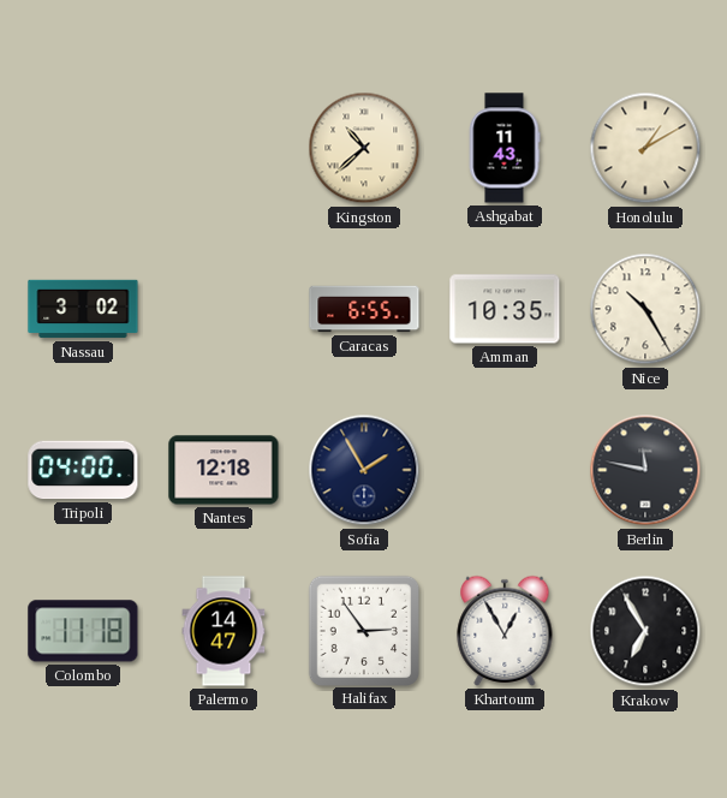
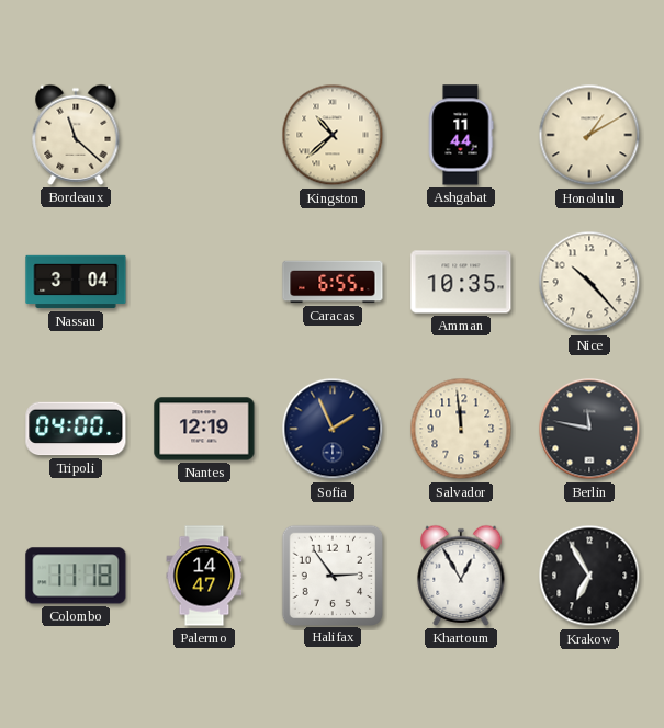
Bordeaux: none -> 11:22 (76, 135)
Ashgabat: 11:43 -> 11:44 (461, 135)
Nassau: 3:02 -> 3:04 (76, 282)
Nice: 10:25 -> 10:23 (589, 282)
Nantes: 12:18 -> 12:19 (204, 429)
Sofia: 1:55 -> 1:56 (333, 429)
Salvador: none -> 11:59 (461, 429)
